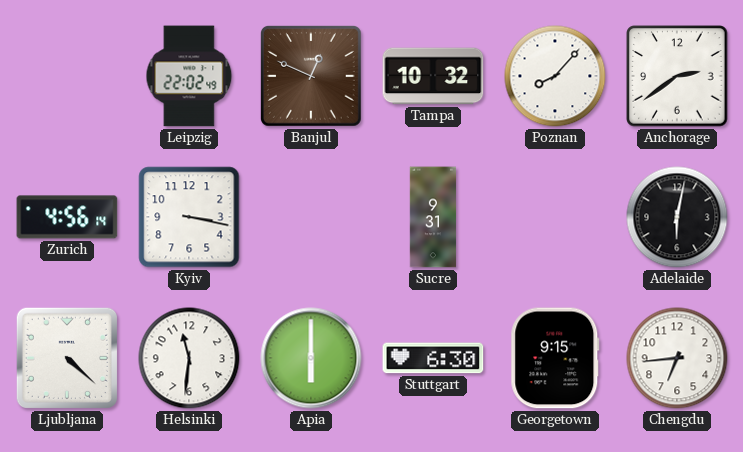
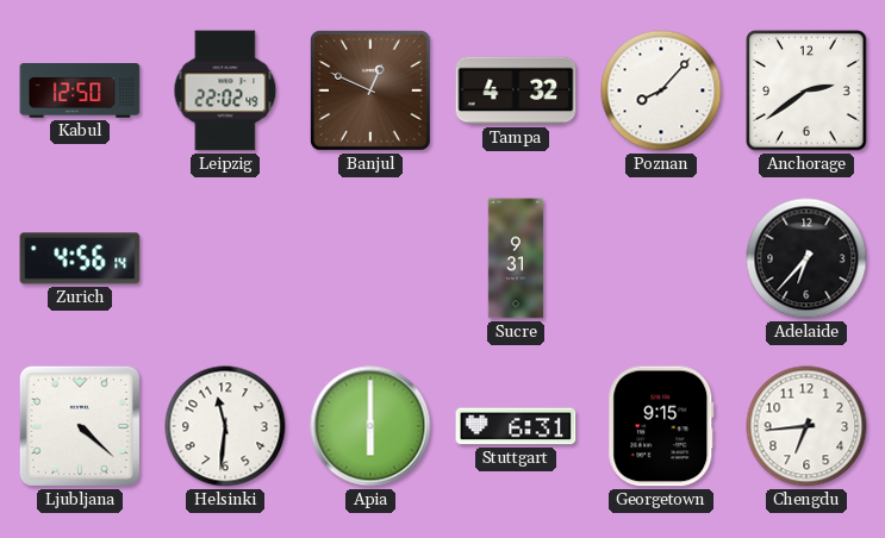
Kabul: none -> 12:50 (80, 92)
Tampa: 10:32 -> 4:32 (516, 90)
Kyiv: 3:17 -> none (189, 217)
Adelaide: 6:02 -> 6:37 (806, 258)
Stuttgart: 6:30 -> 6:31 (516, 426)
